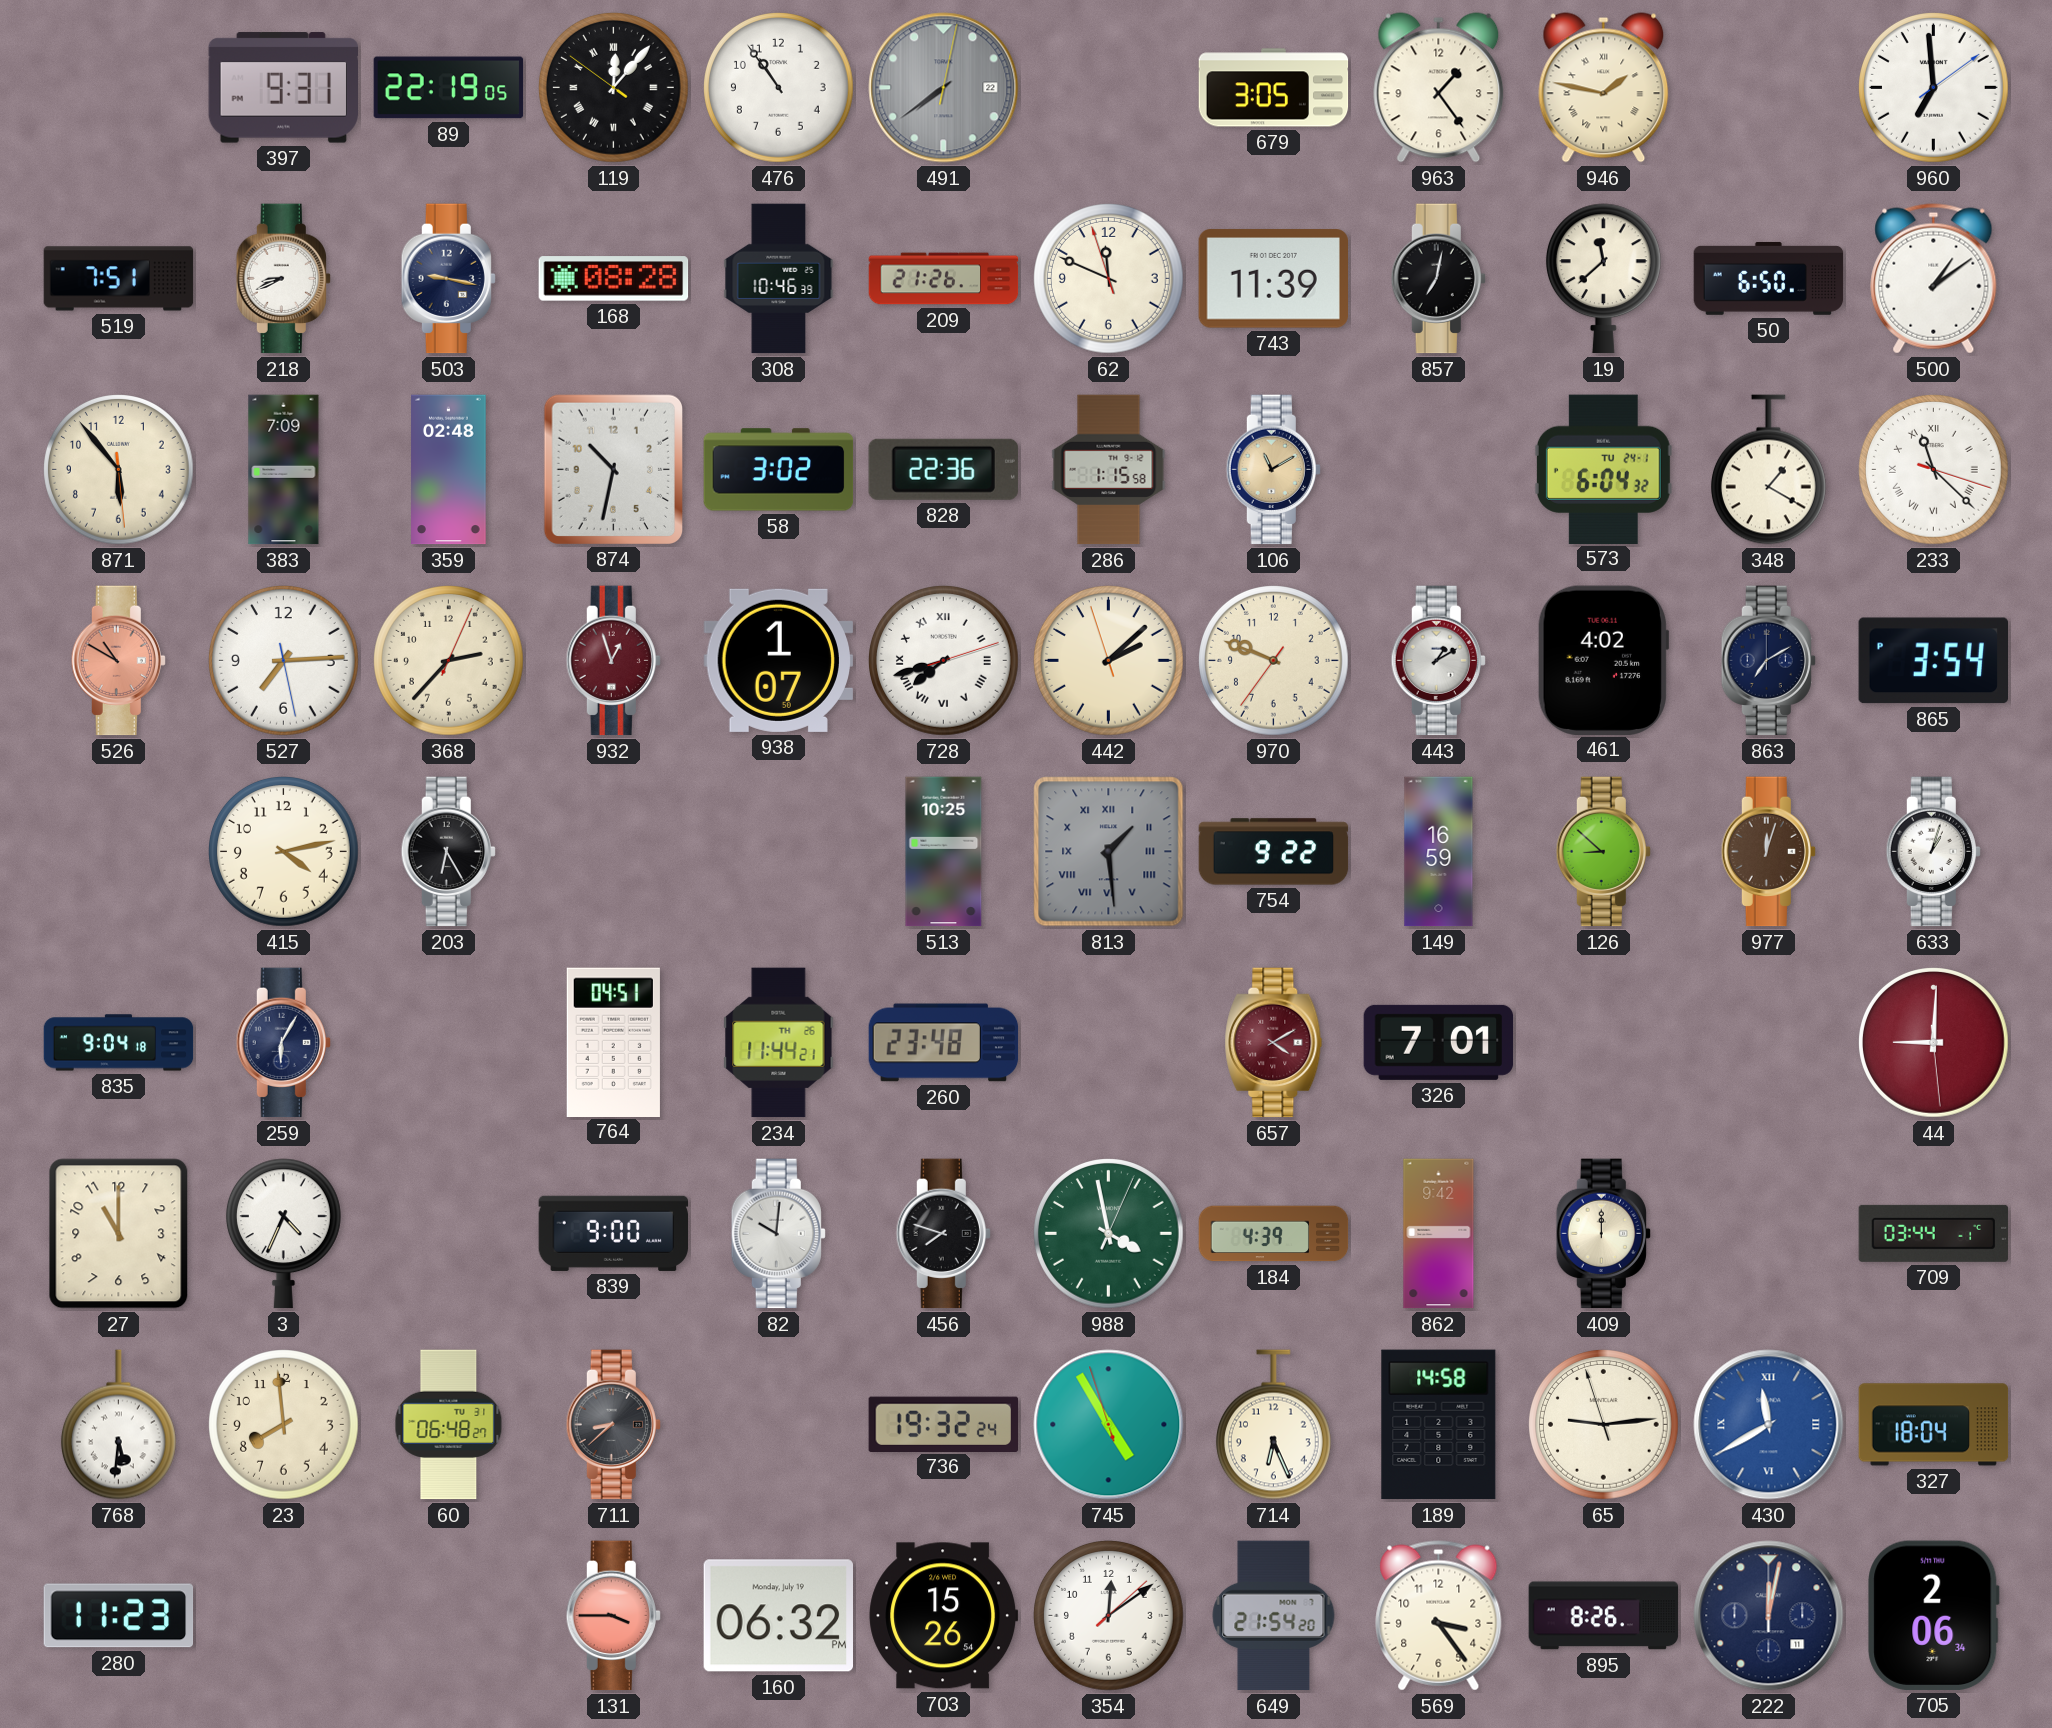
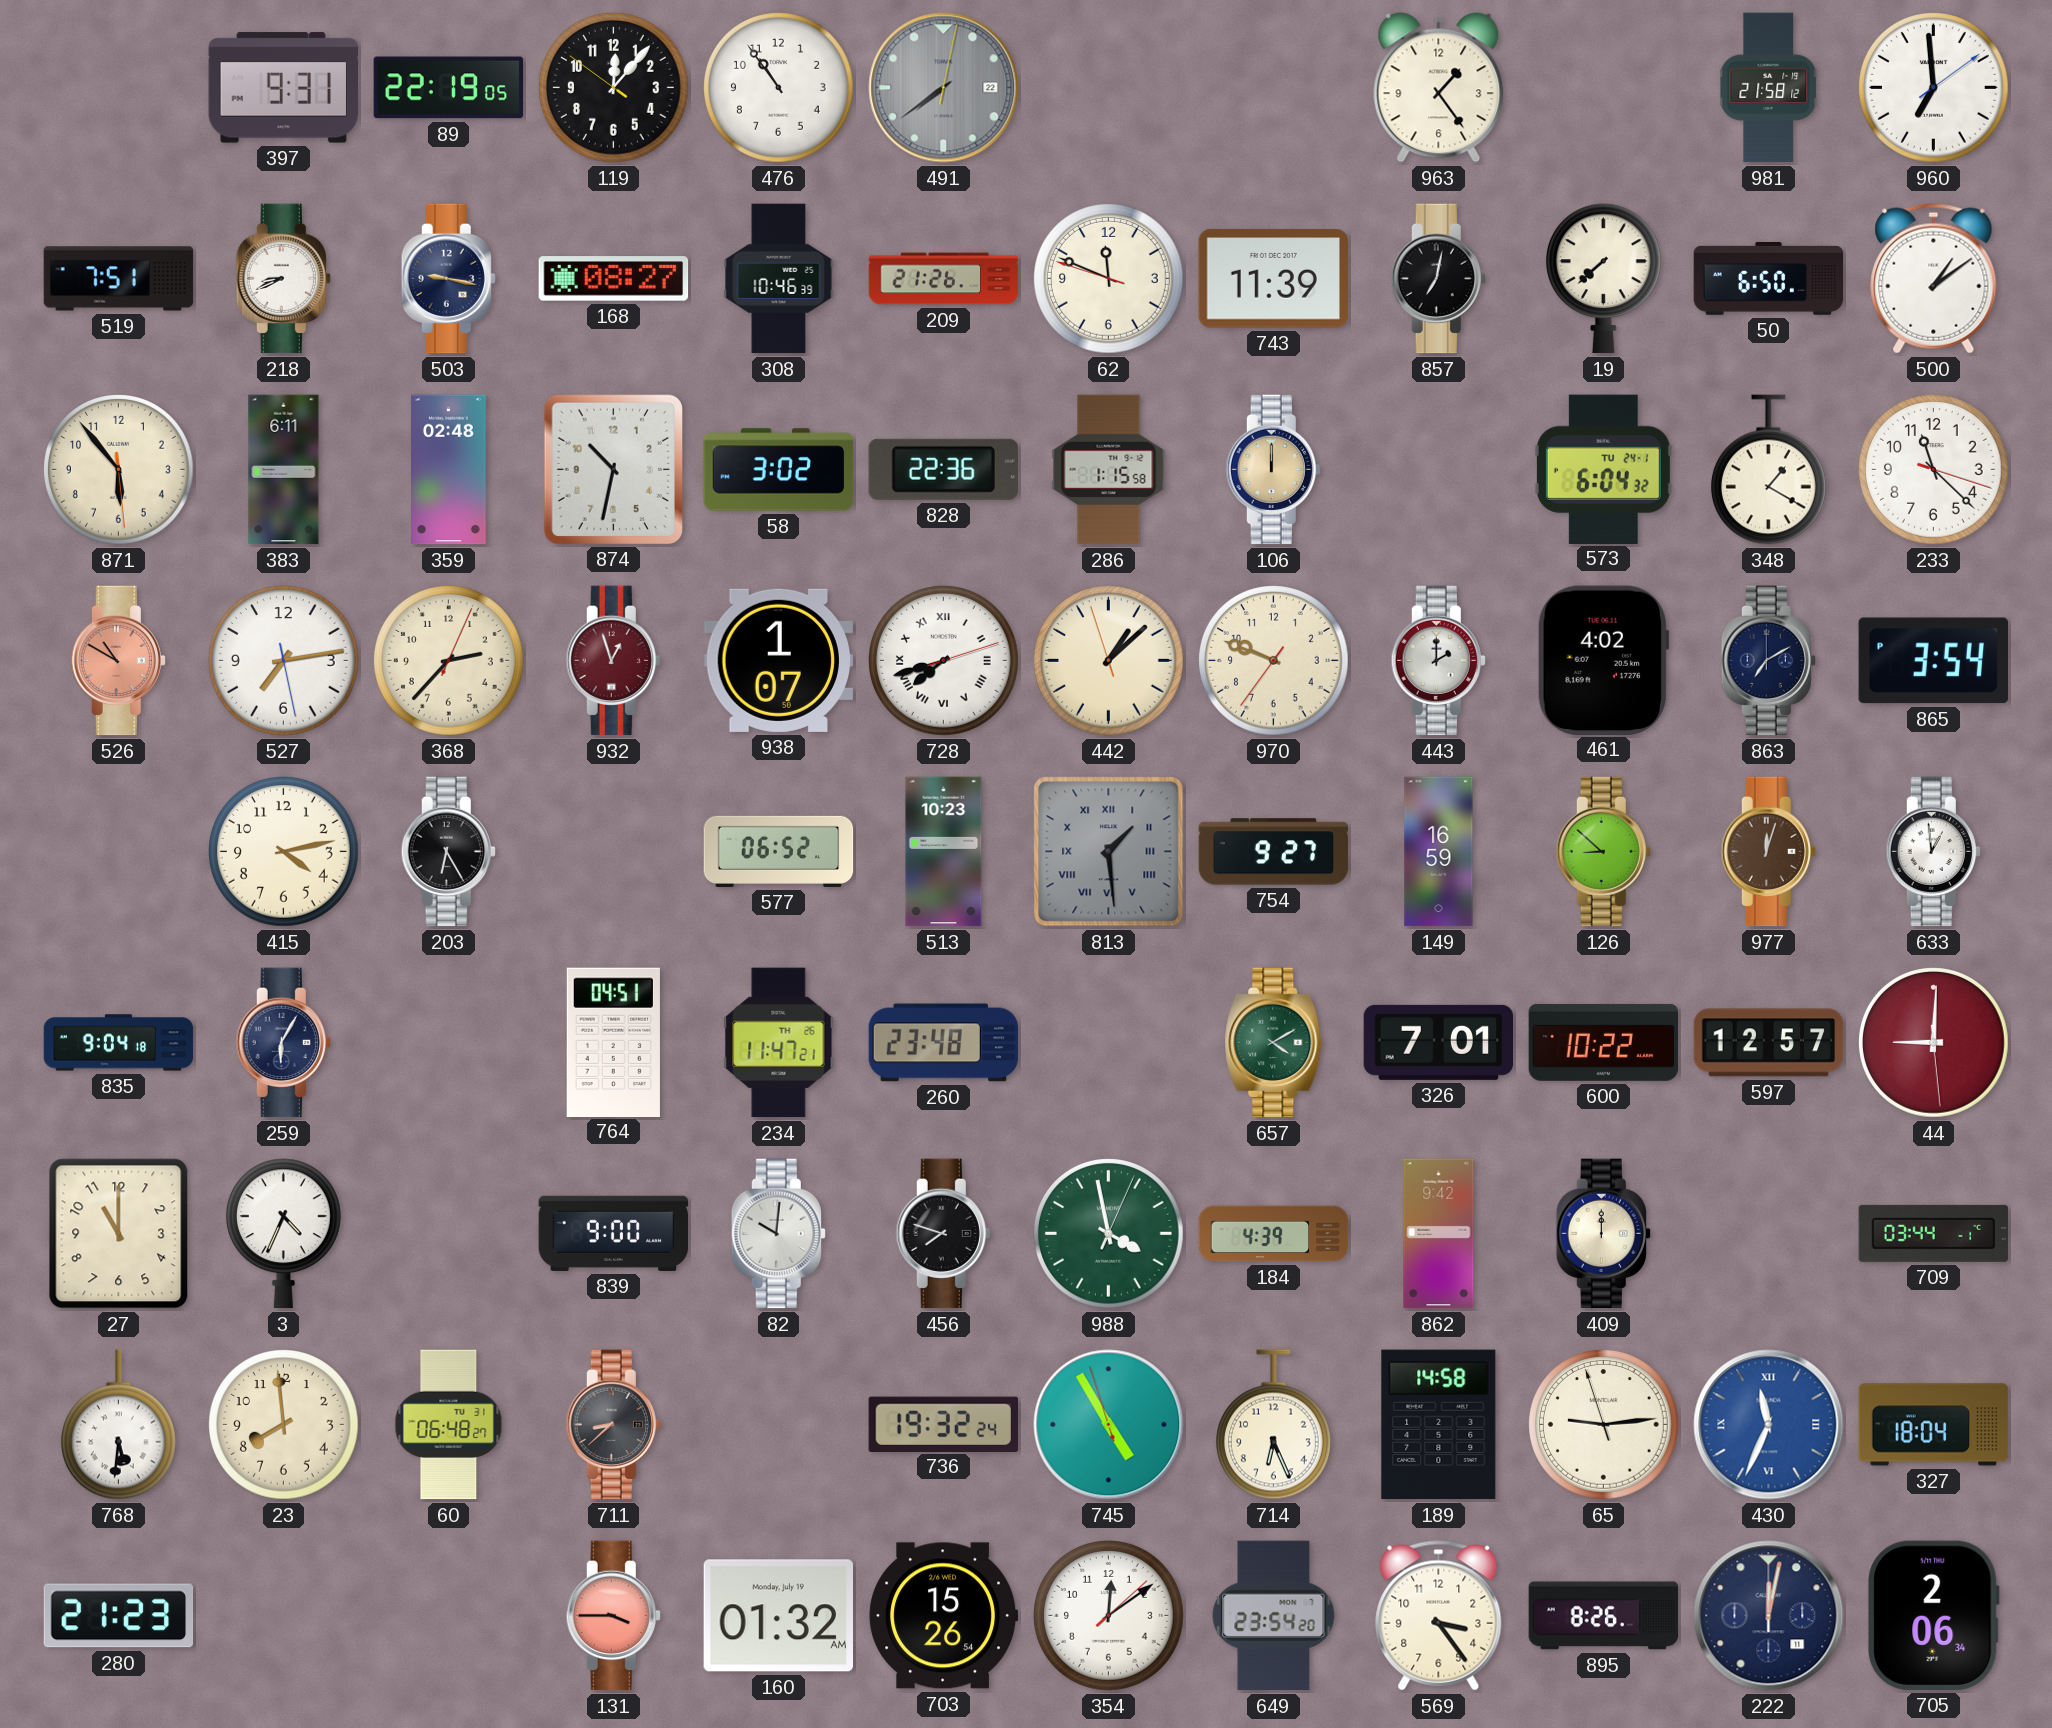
119 numerals: Roman -> Arabic (614, 88)
679: 3:05 -> none (1274, 88)
946: 1:47 -> none (1604, 88)
981: none -> 21:58 (1769, 88)
168: 08:28 -> 08:27 (614, 279)
62: 11:48:57 -> 11:48:48 (1109, 279)
19: 11:38 -> 7:38 (1603, 279)
383: 7:09 -> 6:11 (284, 470)
106: 11:10 -> 12:00 (1273, 470)
233 numerals: Roman -> Arabic (1934, 470)
527: 7:14 -> 7:13 (284, 661)
442: 2:07 -> 1:07 (1109, 661)
443: 1:10 -> 2:00 (1438, 661)
577: none -> 06:52 (779, 851)
513: 10:25 -> 10:23 (944, 852)
754: 9:22 -> 9:27 (1274, 852)
633: 1:03 -> 12:59 (1933, 852)
234: 11:44 -> 11:47 (779, 1043)
657 dial: burgundy -> green (1274, 1043)
600: none -> 10:22 (1604, 1042)
597: none -> 12:57 (1769, 1043)
430: 11:40 -> 11:34 (1769, 1425)
280: 11:23 -> 21:23 (119, 1616)
160: 06:32 -> 01:32 (778, 1616)
649: 21:54 -> 23:54 (1274, 1616)
